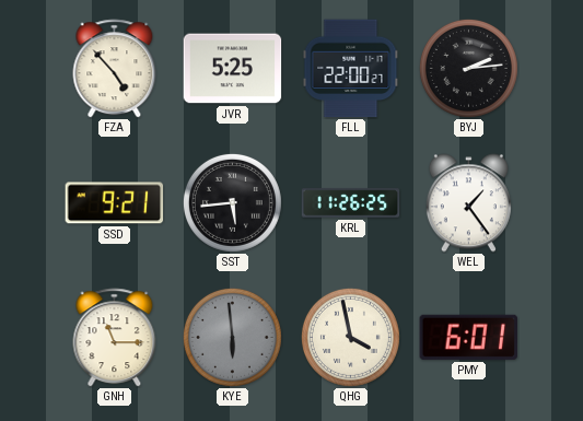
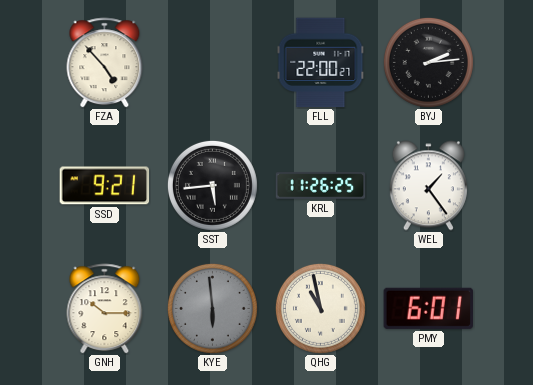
JVR: 5:25 -> none (233, 69)
GNH: 11:15 -> 10:15 (105, 309)
QHG: 3:58 -> 10:58 (320, 308)
